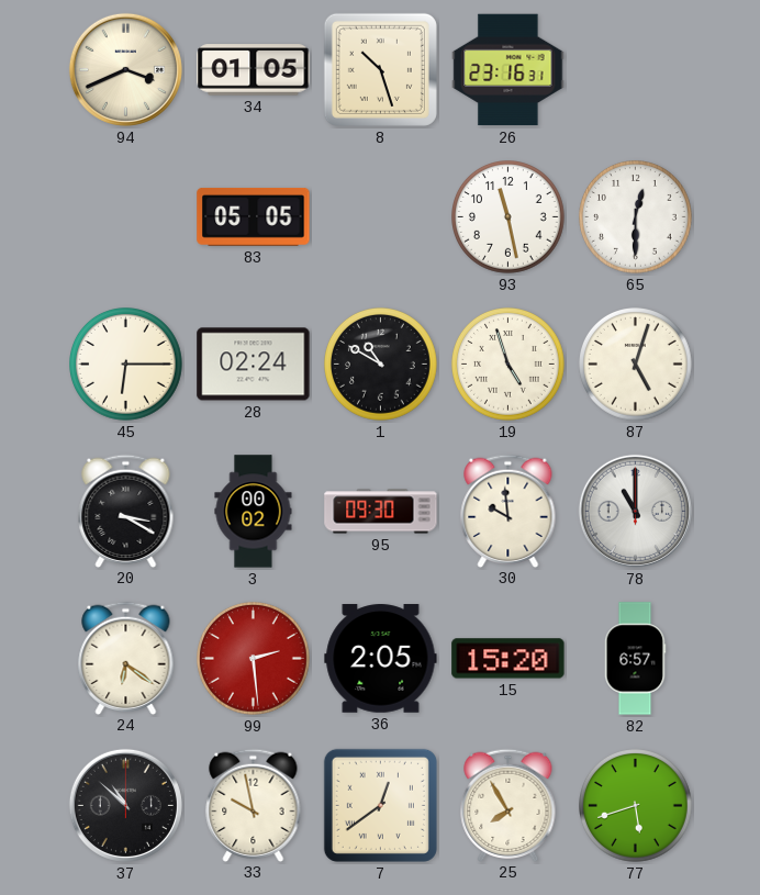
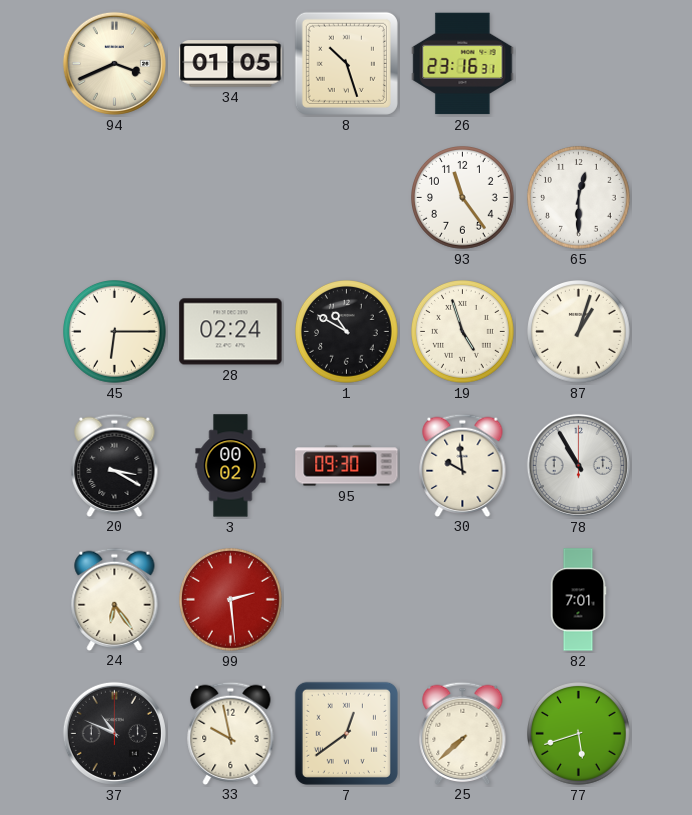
83: 05:05 -> none (254, 217)
93: 11:28 -> 11:24 (463, 198)
87: 5:03 -> 1:03 (579, 332)
78: 11:00 -> 10:55 (578, 465)
24: 6:21 -> 6:24 (115, 599)
36: 2:05 -> none (381, 659)
15: 15:20 -> none (508, 659)
82: 6:57 -> 7:01 (578, 600)
37: 10:52 -> 10:49 (114, 733)
25: 7:55 -> 7:38 (463, 733)
